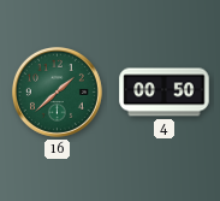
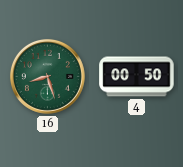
16: 1:38 -> 8:27 (47, 76)
